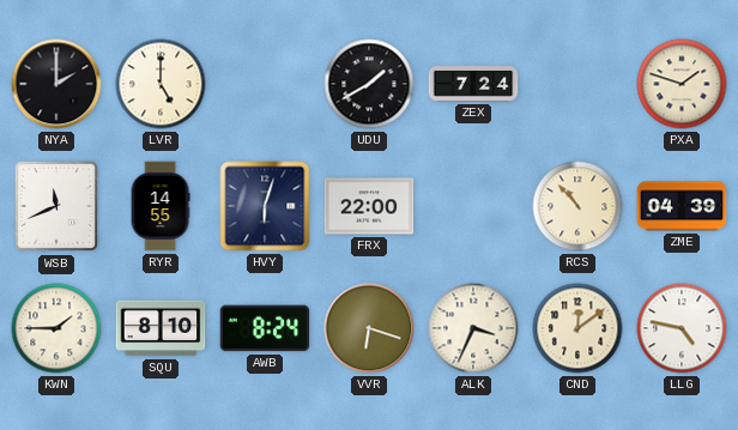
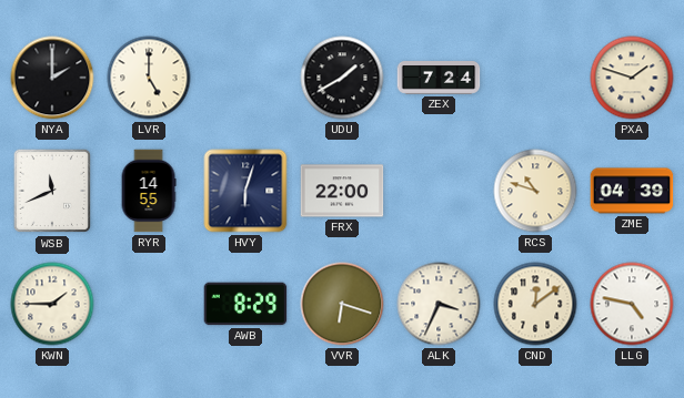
RCS: 10:53 -> 10:48 (535, 191)
SQU: 8:10 -> none (161, 328)
AWB: 8:24 -> 8:29 (245, 304)
